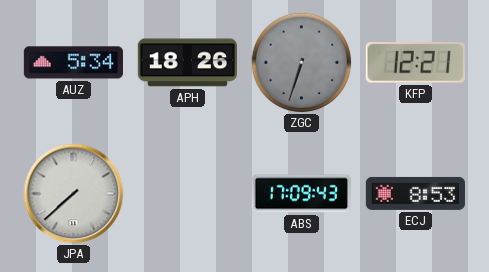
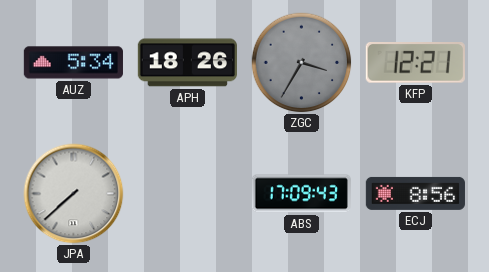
ZGC: 6:33 -> 3:35 (302, 63)
ECJ: 8:53 -> 8:56 (415, 193)
